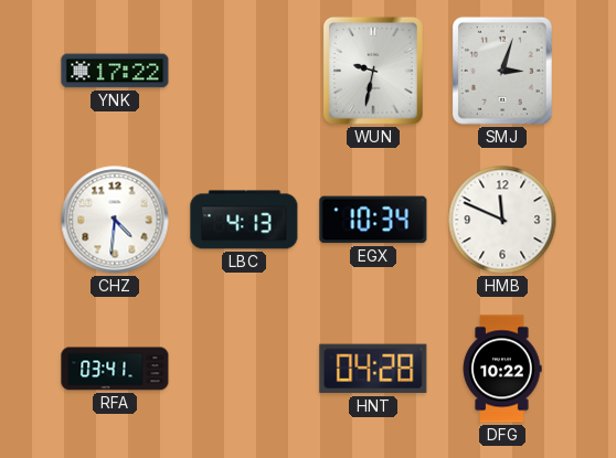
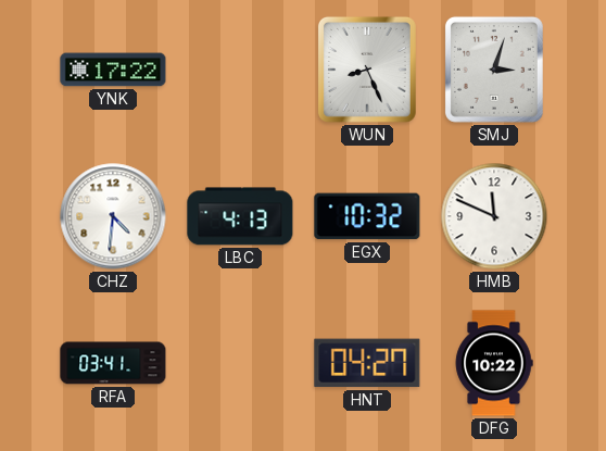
WUN: 9:32 -> 8:26 (367, 70)
EGX: 10:34 -> 10:32 (367, 216)
HNT: 04:28 -> 04:27 (367, 363)
